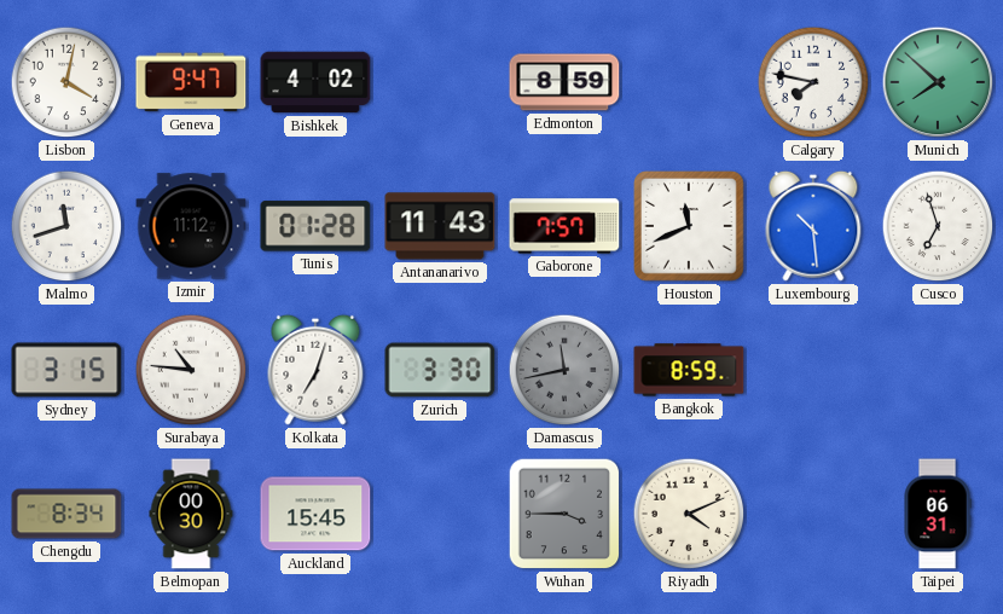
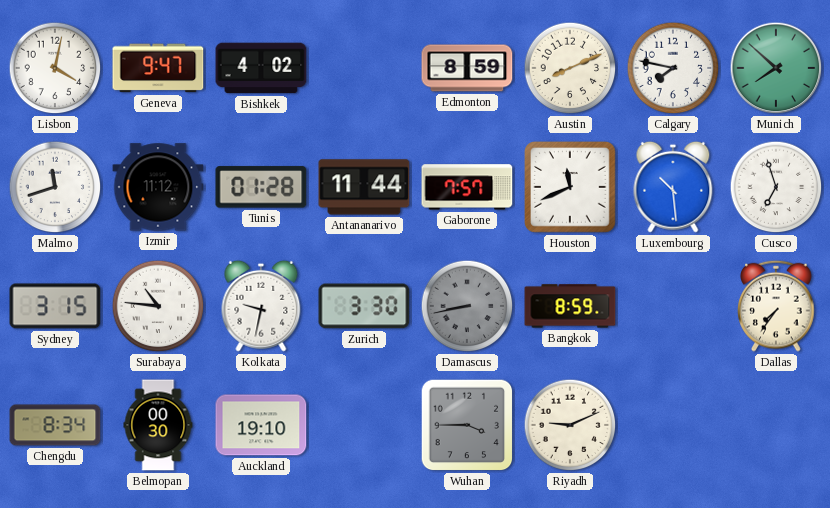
Austin: none -> 8:11 (570, 68)
Antananarivo: 11:43 -> 11:44 (364, 187)
Kolkata: 7:03 -> 9:32 (261, 306)
Damascus: 11:43 -> 8:43 (467, 306)
Dallas: none -> 7:36 (776, 306)
Auckland: 15:45 -> 19:10 (261, 425)
Riyadh: 4:11 -> 9:11 (570, 425)
Taipei: 06:31 -> none (938, 514)
